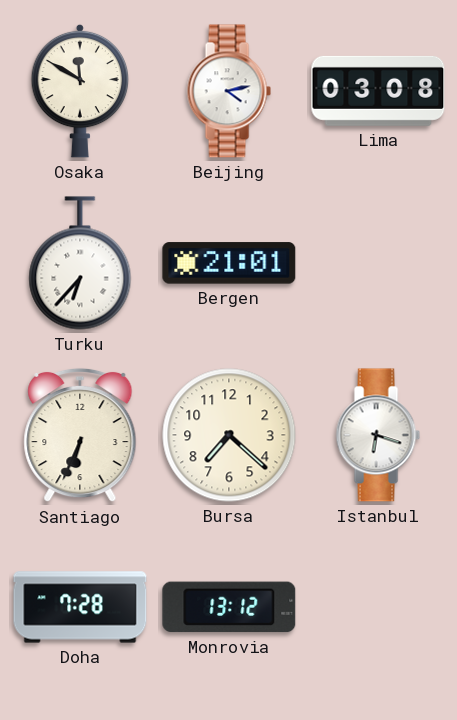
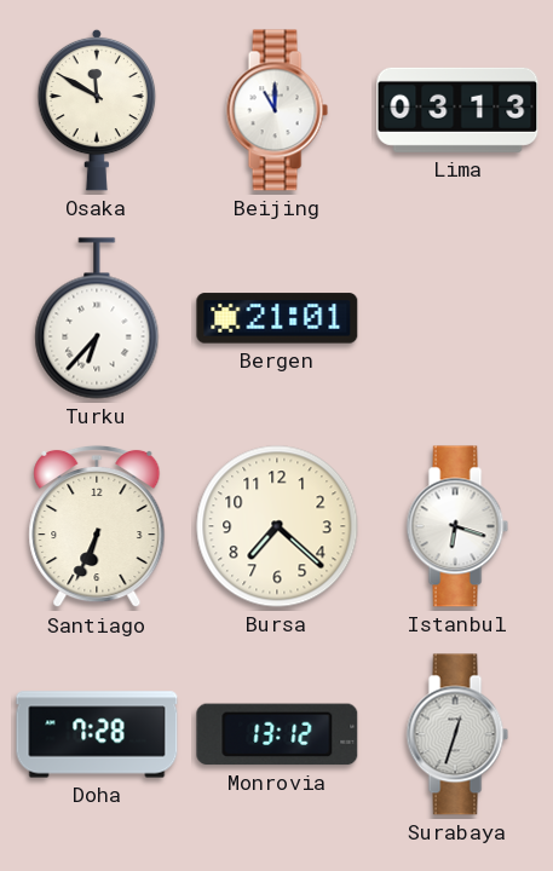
Beijing: 4:13 -> 11:00 (277, 110)
Lima: 03:08 -> 03:13 (457, 110)
Surabaya: none -> 12:33 (457, 734)
